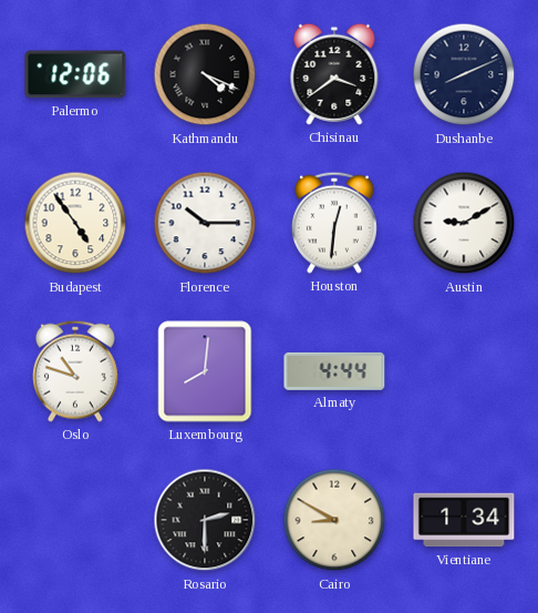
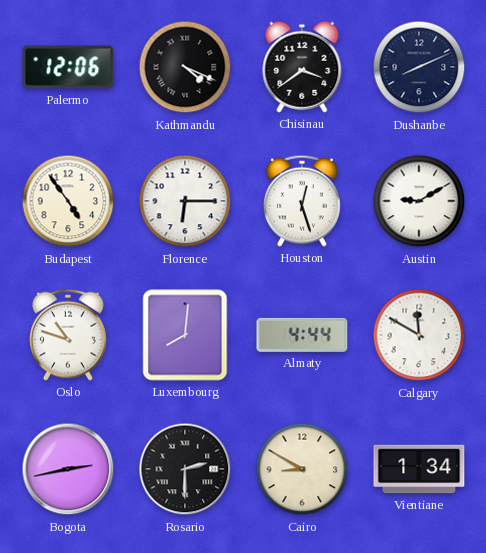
Florence: 10:15 -> 6:15 (185, 201)
Houston: 12:31 -> 12:27 (302, 201)
Calgary: none -> 11:50 (419, 335)
Bogota: none -> 2:43 (68, 469)
